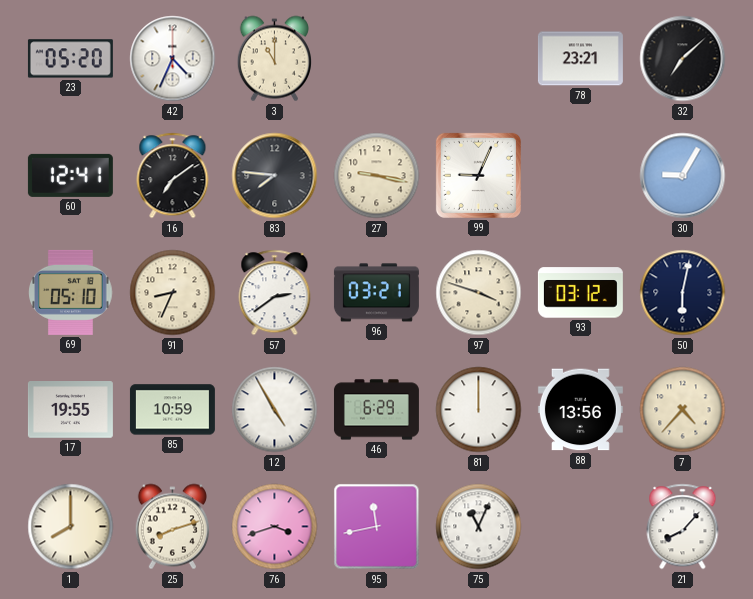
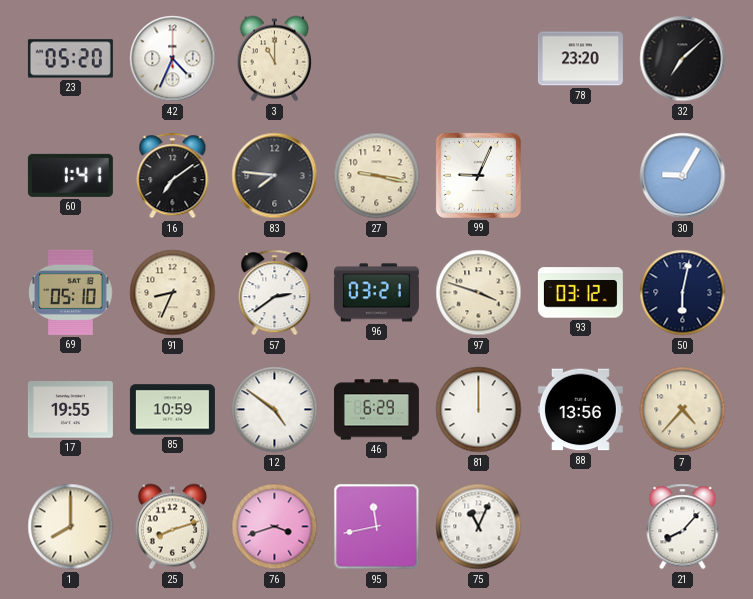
78: 23:21 -> 23:20 (580, 59)
60: 12:41 -> 1:41 (70, 175)
12: 4:55 -> 4:51 (275, 410)
